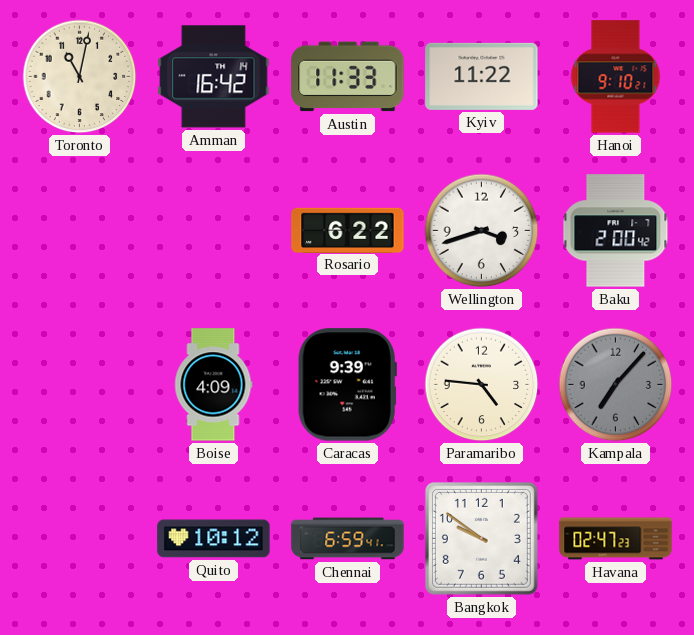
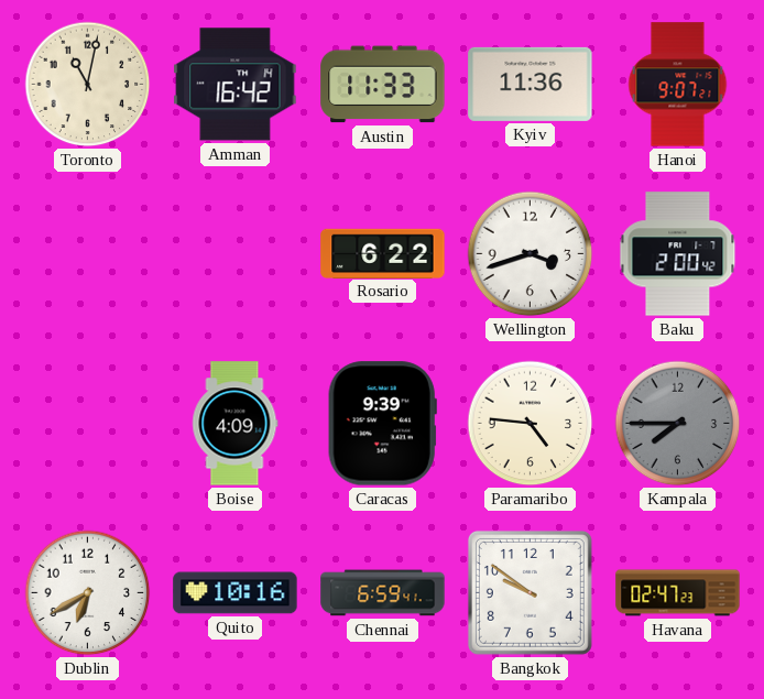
Kyiv: 11:22 -> 11:36 (531, 84)
Hanoi: 9:10 -> 9:07 (678, 85)
Kampala: 7:07 -> 7:45 (678, 424)
Dublin: none -> 6:40 (88, 593)
Quito: 10:12 -> 10:16 (236, 593)
